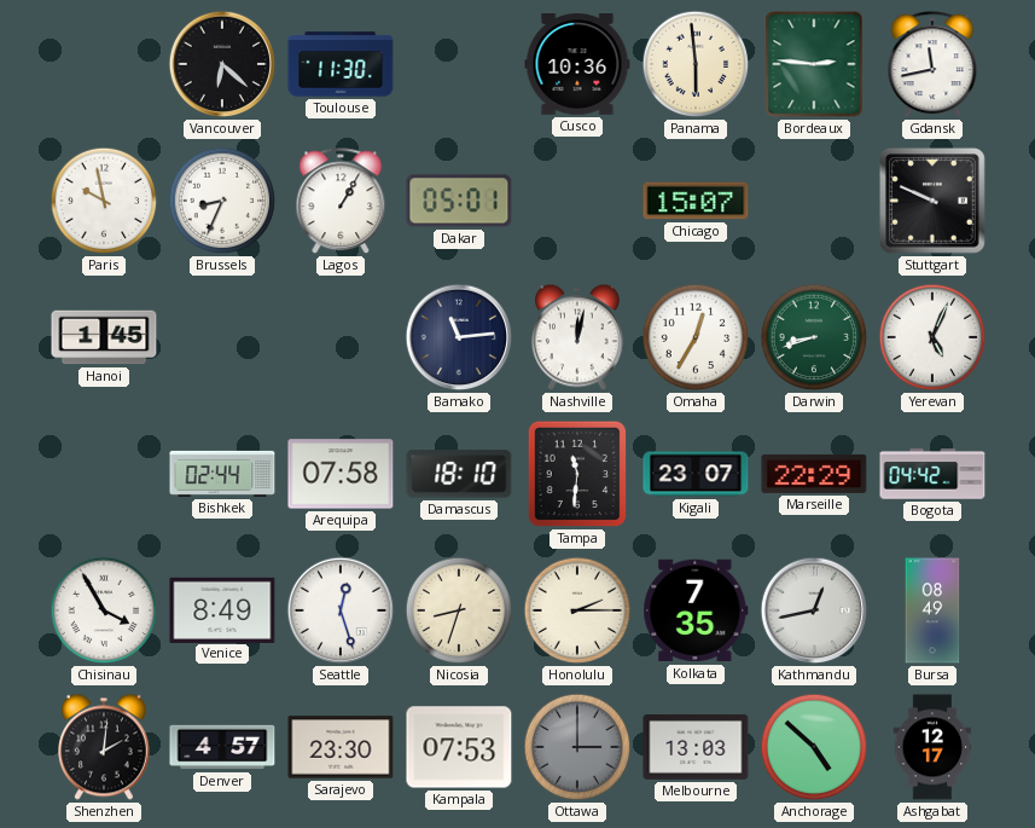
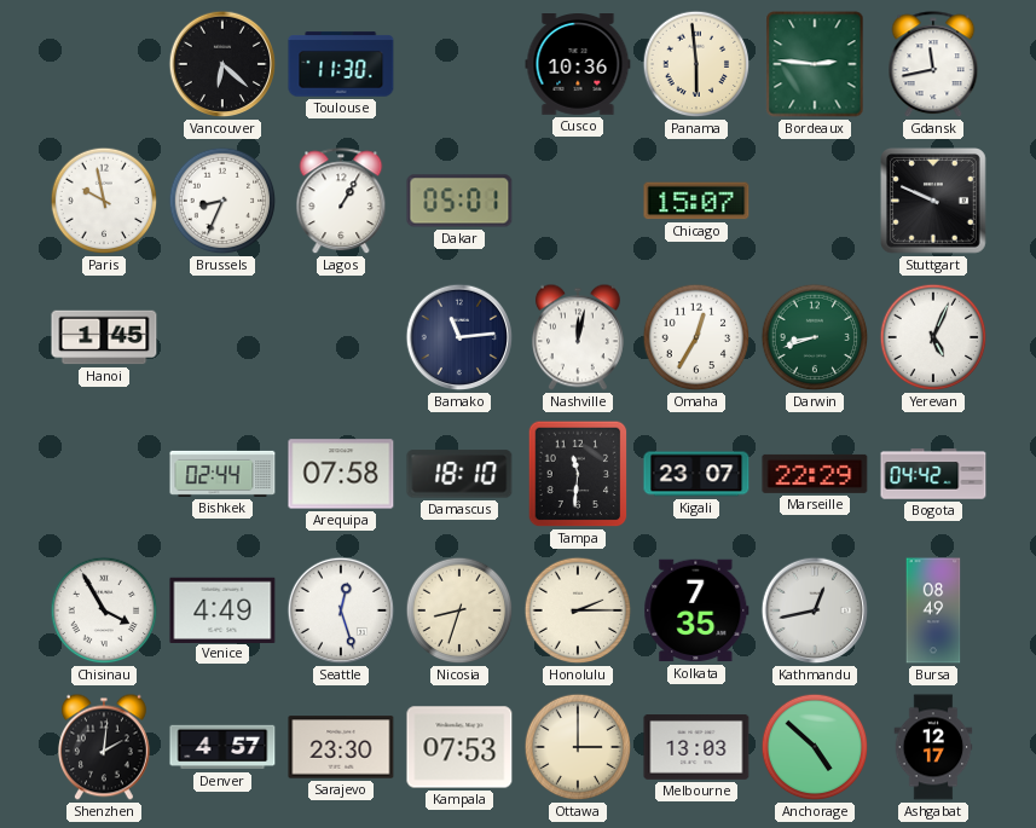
Venice: 8:49 -> 4:49 (222, 609)
Ottawa dial: grey -> cream (578, 747)
